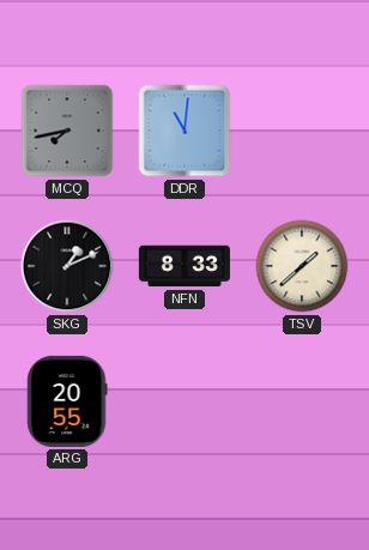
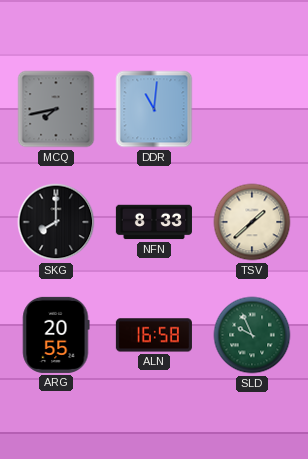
SKG: 1:11 -> 8:00 (56, 222)
ALN: none -> 16:58 (154, 335)
SLD: none -> 9:56 (252, 335)
